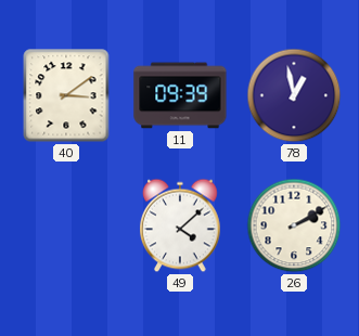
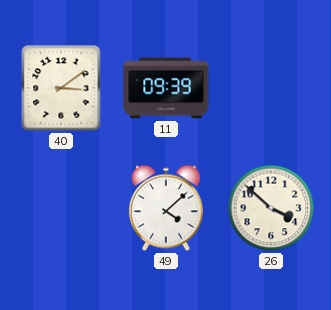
78: 12:58 -> none (294, 95)
26: 2:10 -> 3:52 (271, 208)
